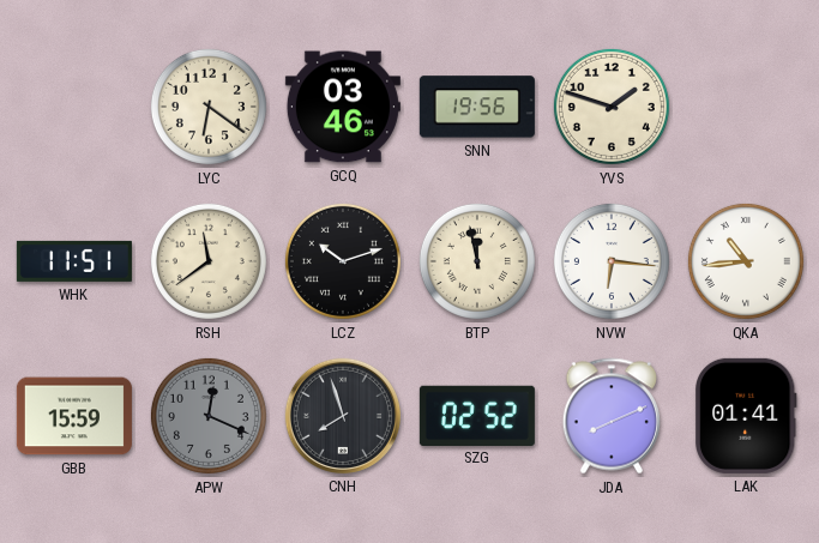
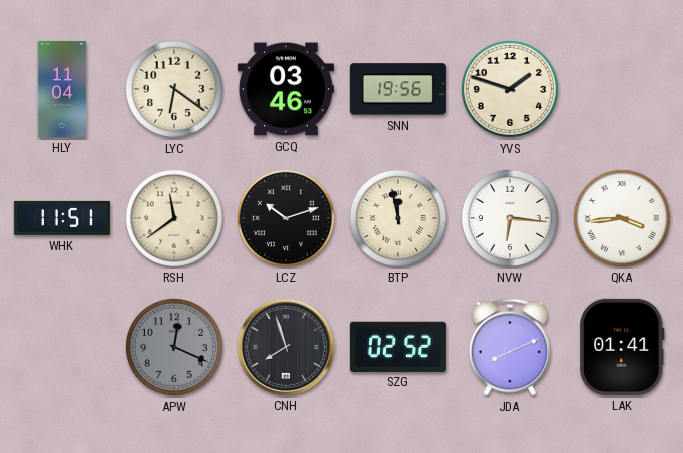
HLY: none -> 11:04 (62, 89)
QKA: 10:44 -> 3:44 (622, 218)
GBB: 15:59 -> none (74, 416)
